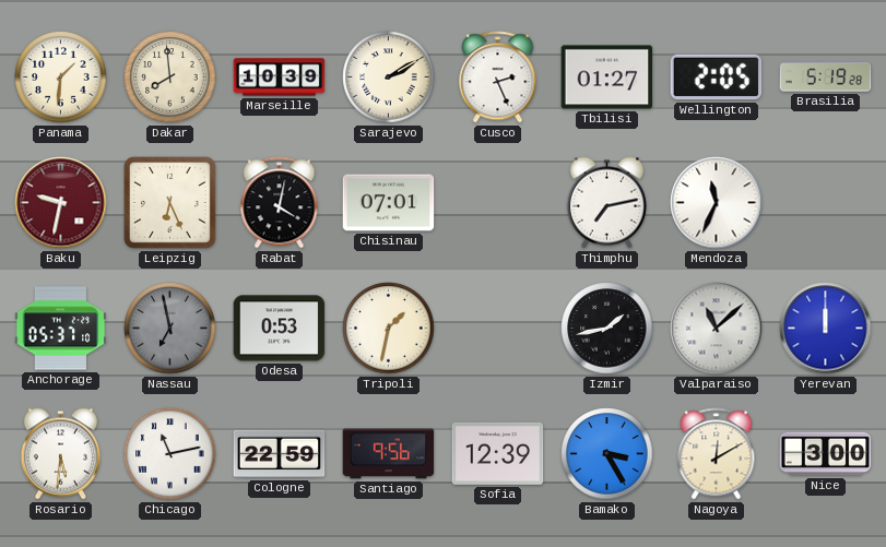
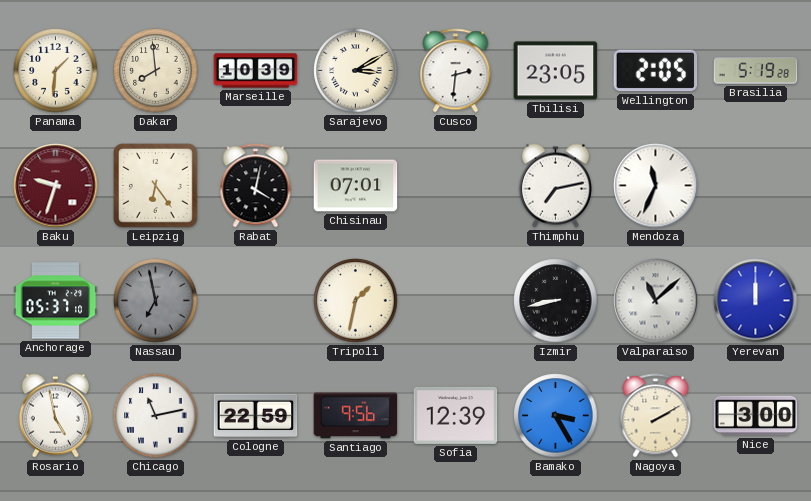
Sarajevo: 2:10 -> 3:10 (356, 71)
Cusco: 2:26 -> 2:31 (456, 71)
Tbilisi: 01:27 -> 23:05 (556, 71)
Baku: 9:32 -> 9:33 (56, 186)
Leipzig: 6:26 -> 6:24 (156, 186)
Odesa: 0:53 -> none (280, 329)
Izmir: 1:43 -> 8:43 (556, 301)
Rosario: 5:31 -> 4:58 (55, 416)
Nagoya: 12:10 -> 2:10 (656, 416)
